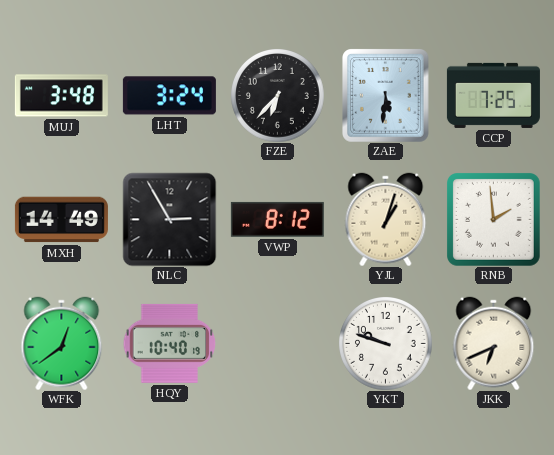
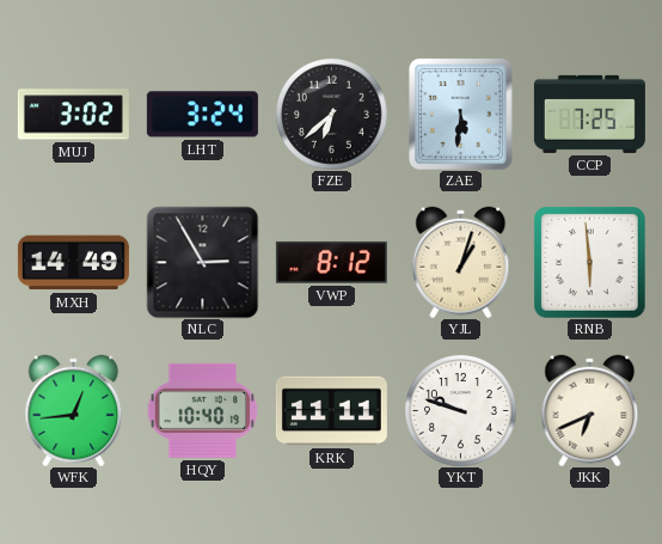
MUJ: 3:48 -> 3:02 (73, 115)
FZE: 6:37 -> 6:38 (332, 115)
RNB: 1:59 -> 5:59 (590, 263)
WFK: 12:39 -> 12:44 (74, 410)
KRK: none -> 11:11 (331, 411)
